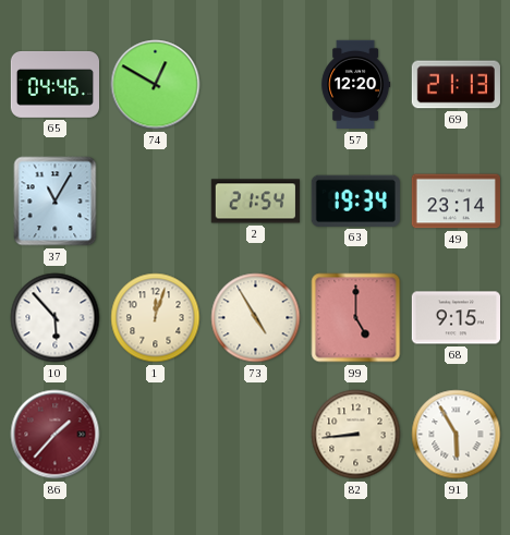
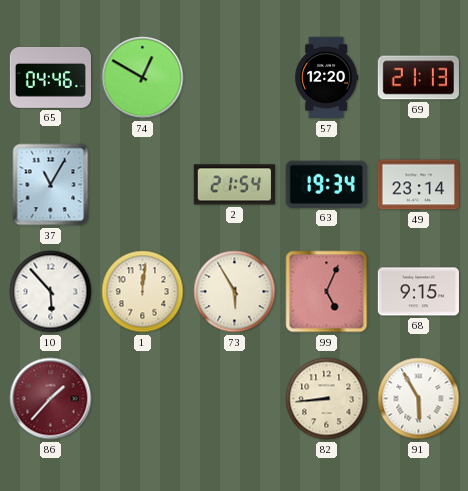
1: 12:03 -> 12:01 (143, 292)
73: 4:55 -> 5:55 (235, 292)
99: 5:00 -> 5:04 (327, 292)
